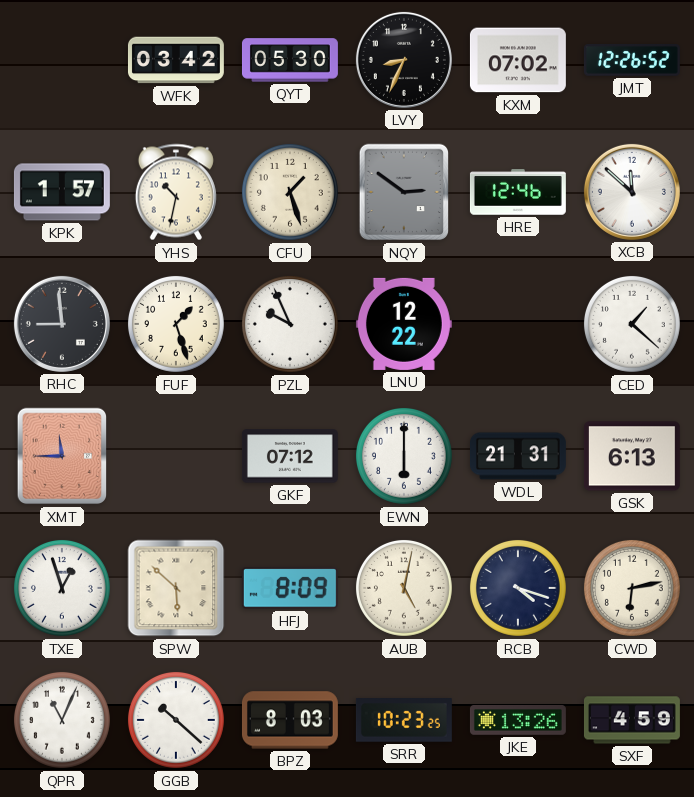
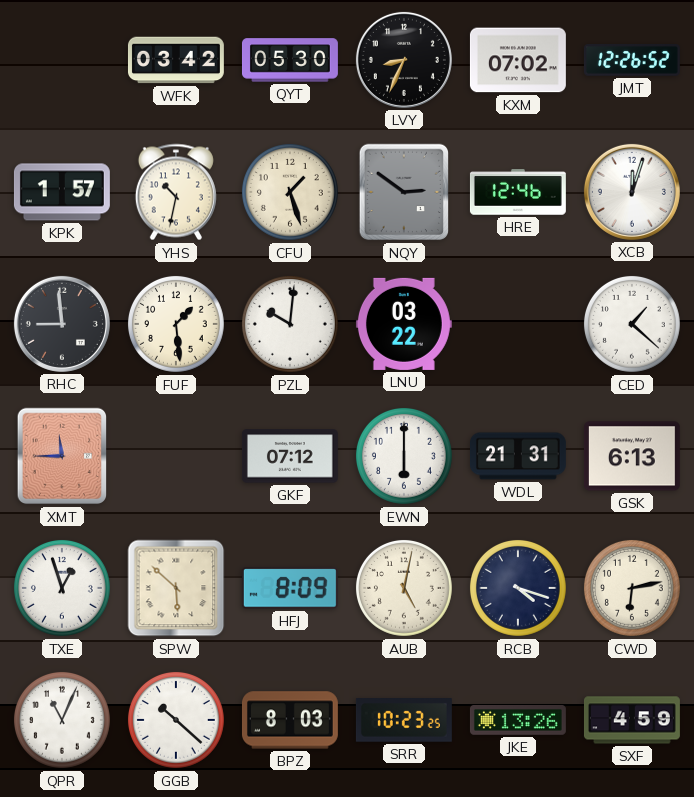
XCB: 11:52 -> 12:03 (632, 192)
FUF: 1:27 -> 1:29 (176, 324)
PZL: 9:56 -> 10:01 (290, 324)
LNU: 12:22 -> 03:22 (404, 324)
